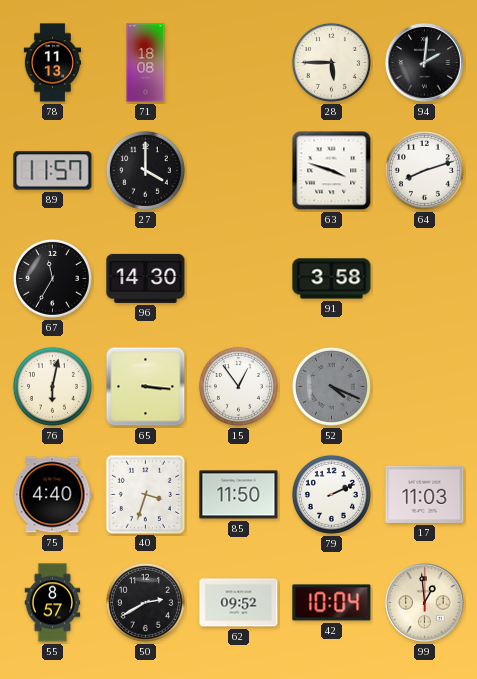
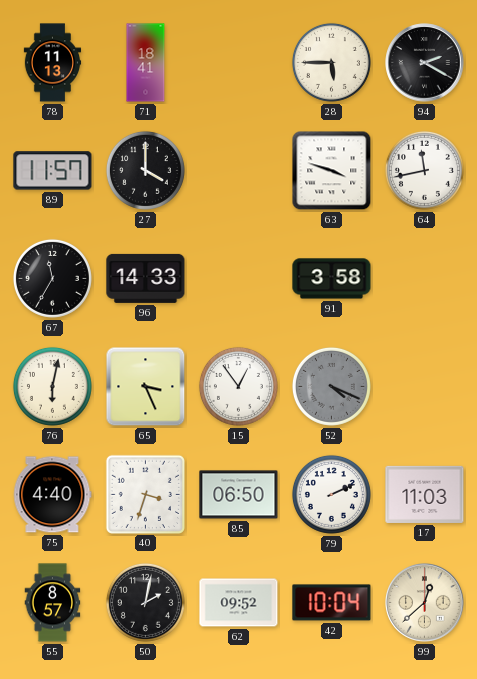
71: 18:08 -> 18:41 (146, 63)
94: 2:01 -> 2:20 (425, 63)
64: 8:12 -> 11:43 (424, 170)
96: 14:30 -> 14:33 (146, 278)
65: 3:16 -> 3:26 (146, 387)
85: 11:50 -> 06:50 (239, 495)
50: 2:40 -> 2:02 (145, 602)
99: 12:59 -> 12:38 (425, 603)
